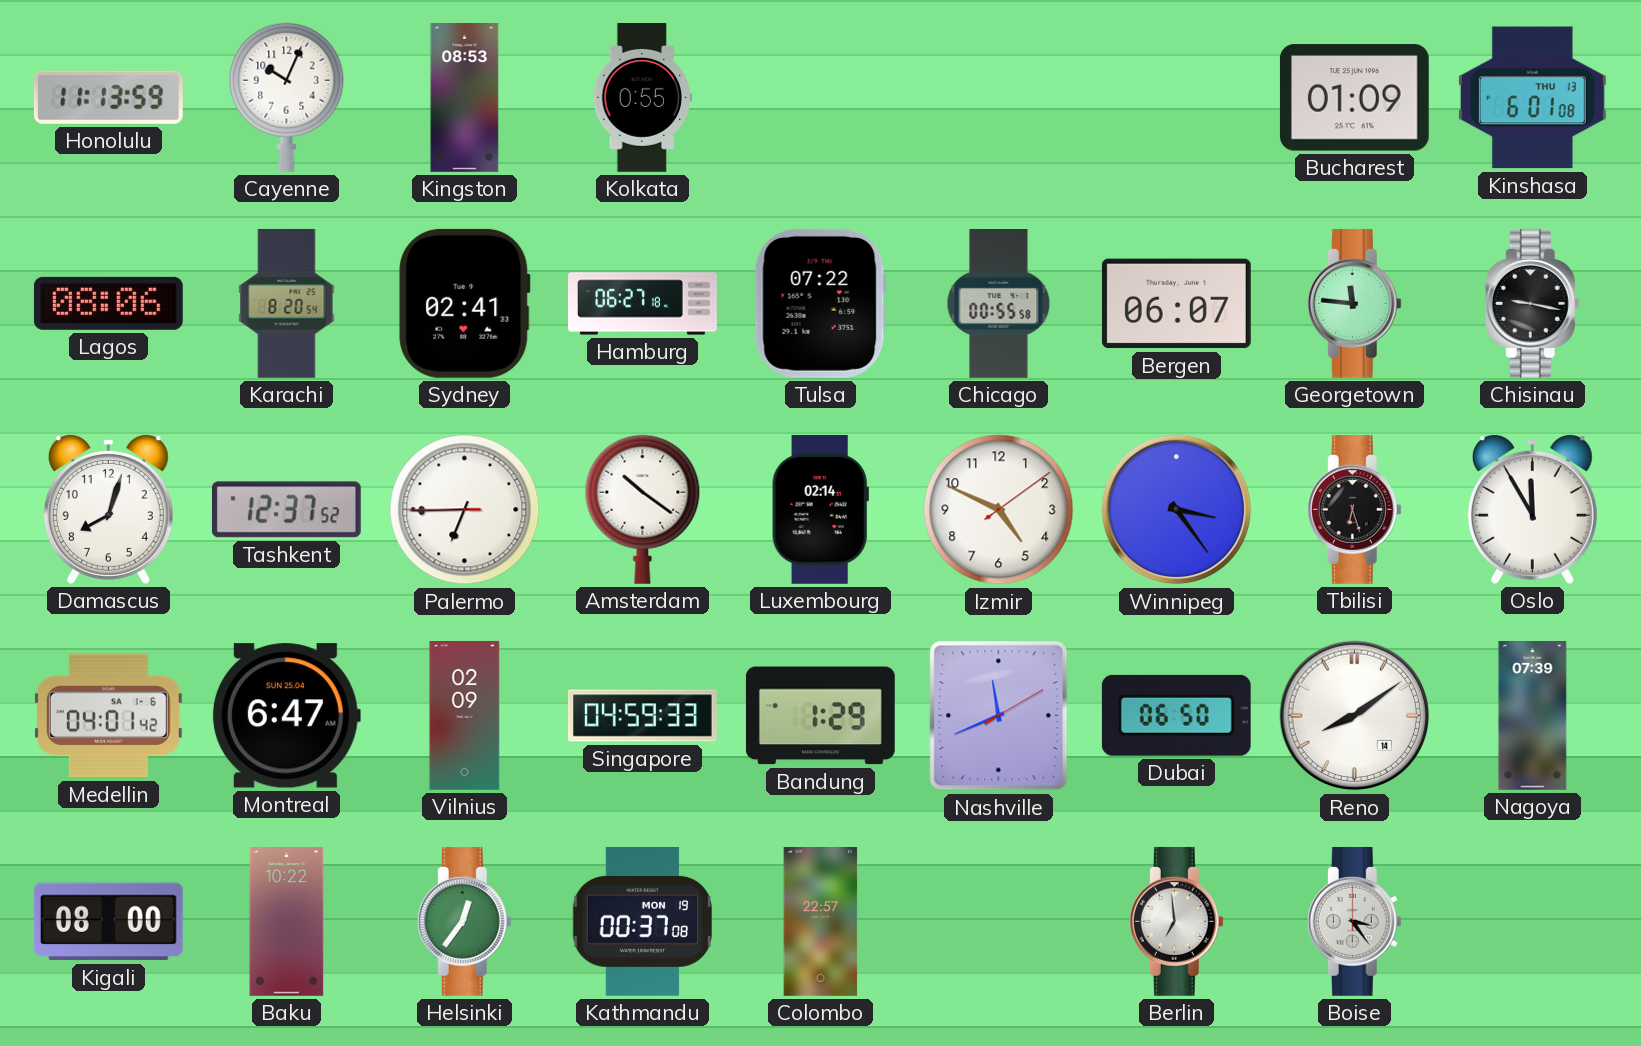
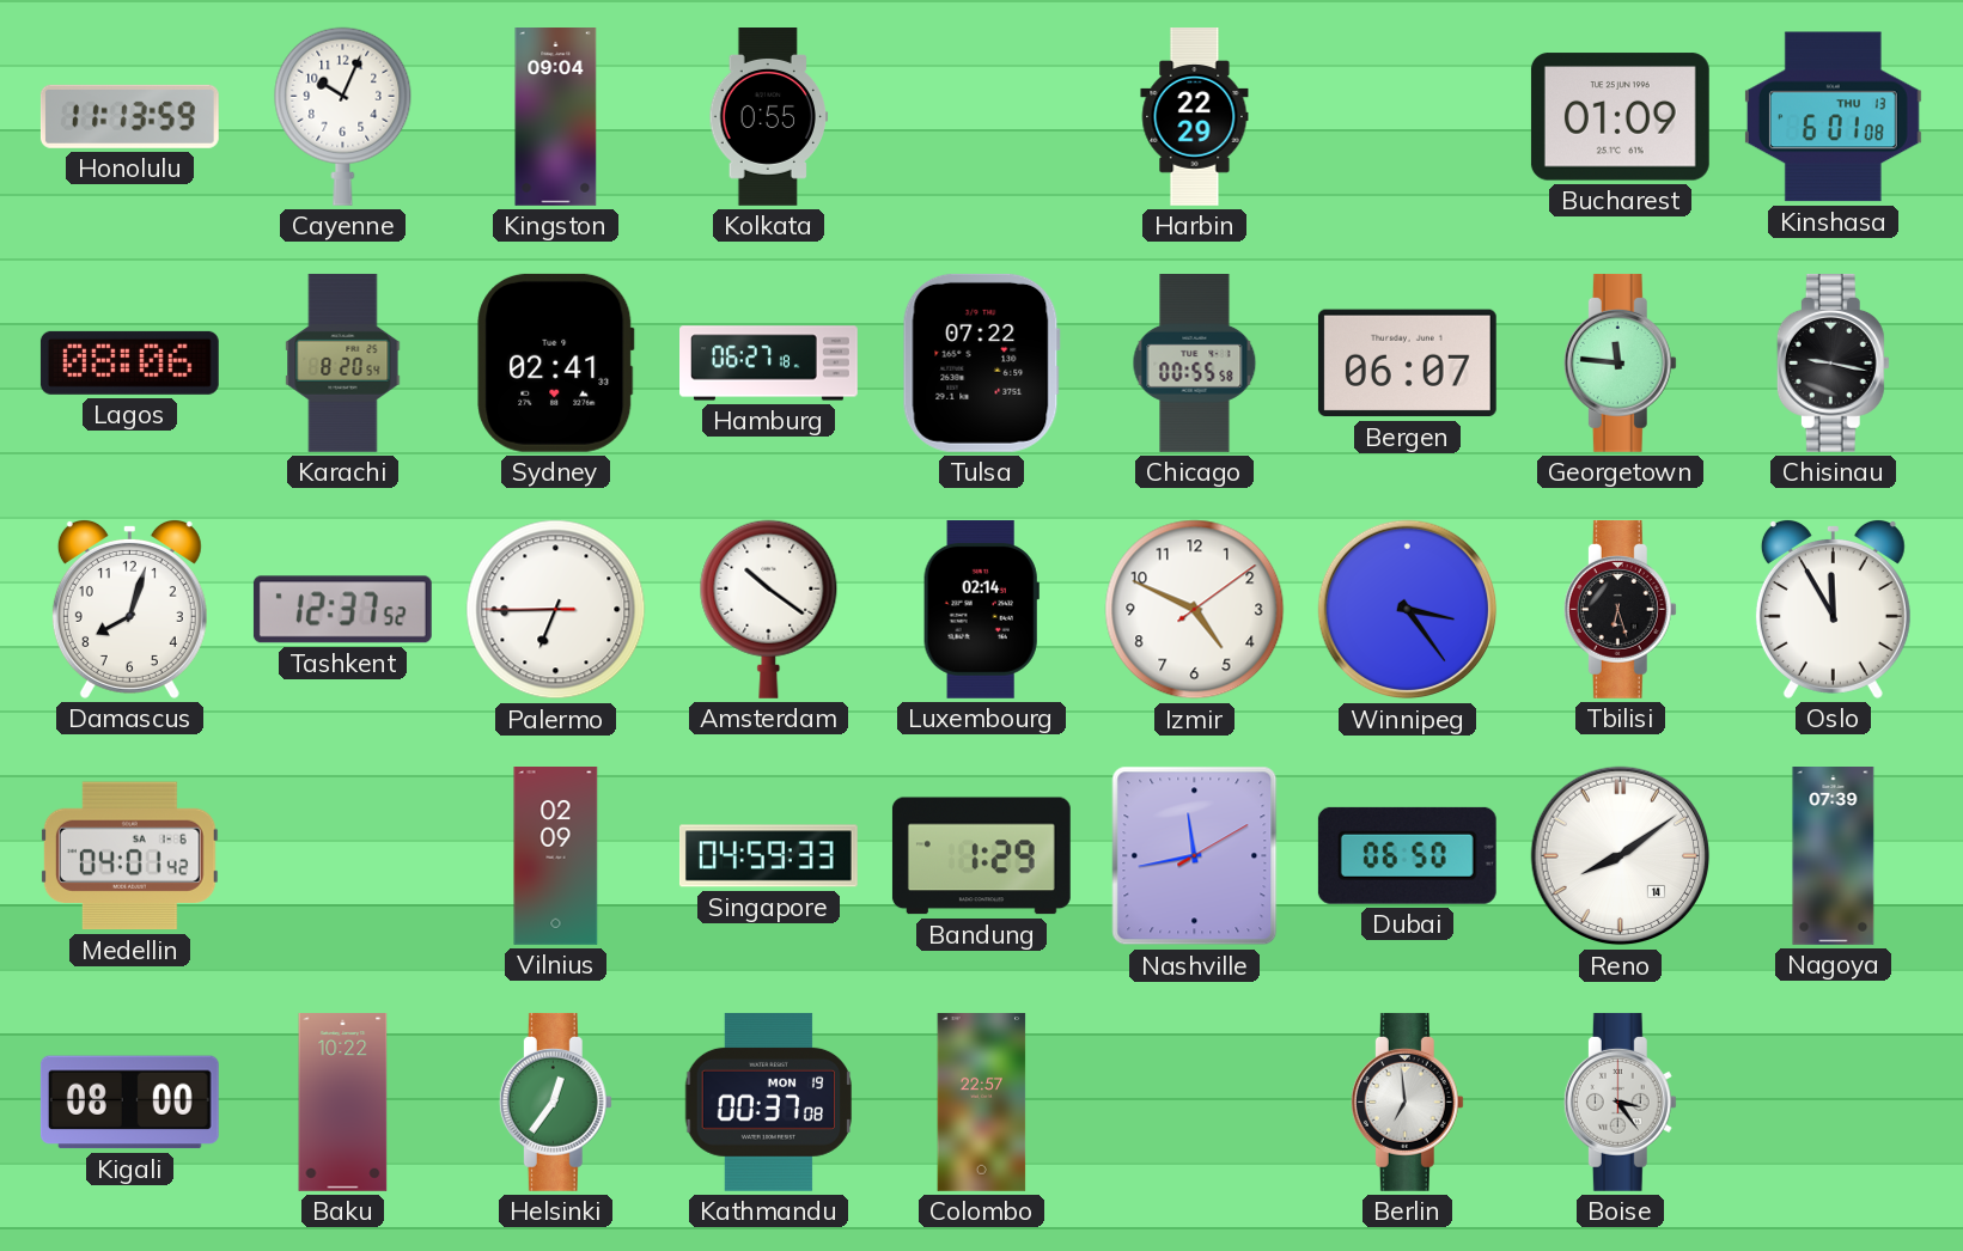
Kingston: 08:53 -> 09:04 (556, 117)
Harbin: none -> 22:29 (1195, 117)
Montreal: 6:47 -> none (286, 716)
Nashville: 11:41 -> 11:43 (1195, 856)
